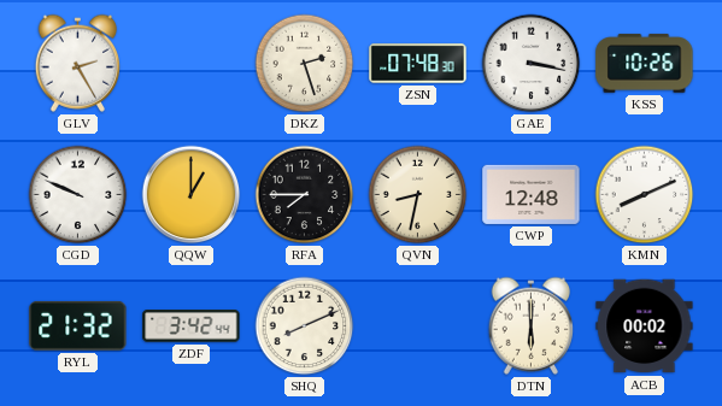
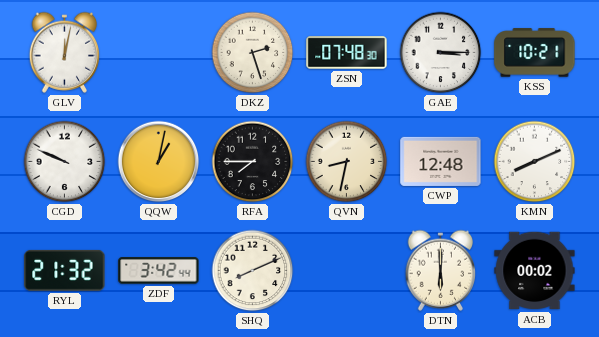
GLV: 2:25 -> 12:02 (65, 52)
GAE: 3:17 -> 3:15 (441, 53)
KSS: 10:26 -> 10:21 (535, 53)
QQW: 1:00 -> 1:02 (159, 162)
